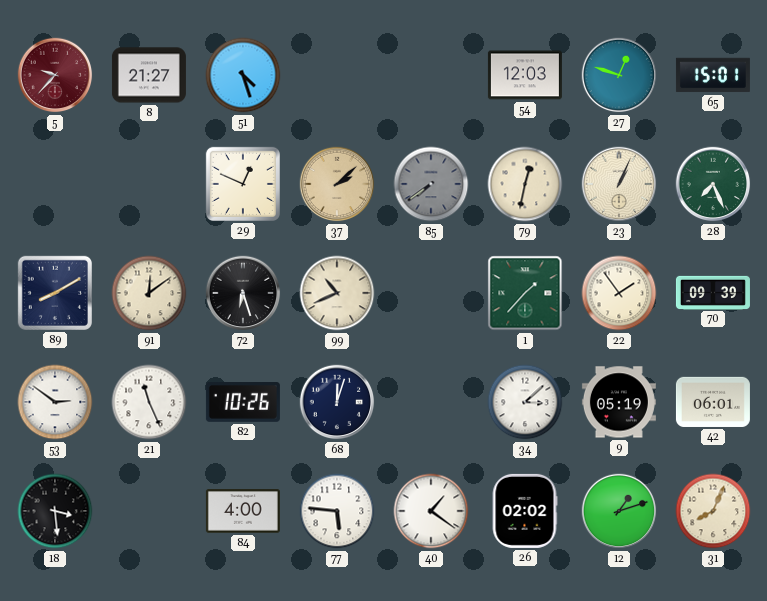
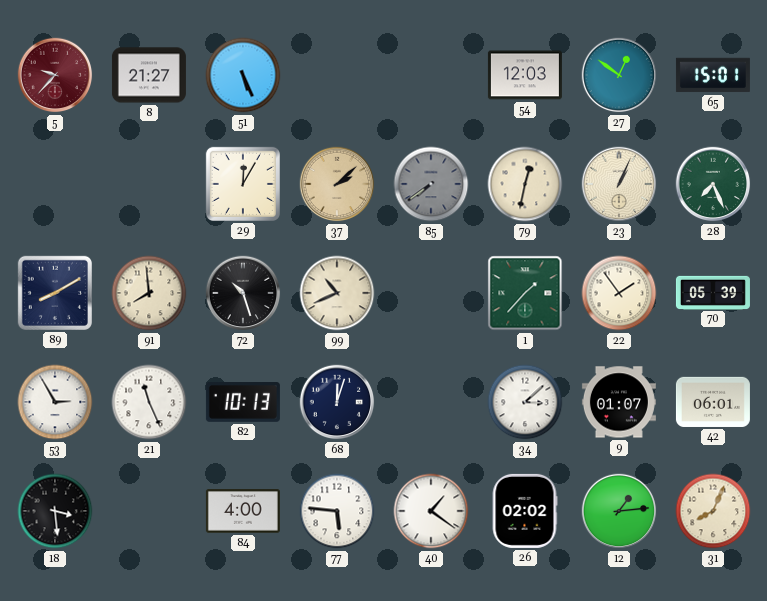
51: 4:27 -> 5:26 (243, 75)
27: 12:48 -> 12:51 (619, 75)
29: 12:49 -> 12:05 (243, 184)
91: 12:09 -> 7:59 (149, 293)
72: 6:27 -> 10:27 (243, 293)
70: 09:39 -> 05:39 (713, 292)
53: 2:51 -> 2:55 (55, 402)
82: 10:26 -> 10:13 (243, 403)
9: 05:19 -> 01:07 (619, 402)
12: 1:12 -> 1:14 (619, 511)
